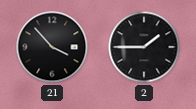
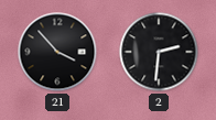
2: 1:45 -> 2:31 (159, 52)
